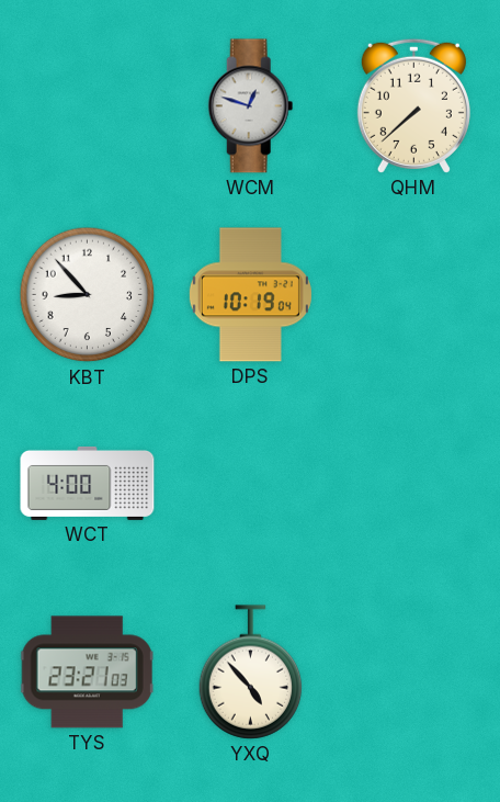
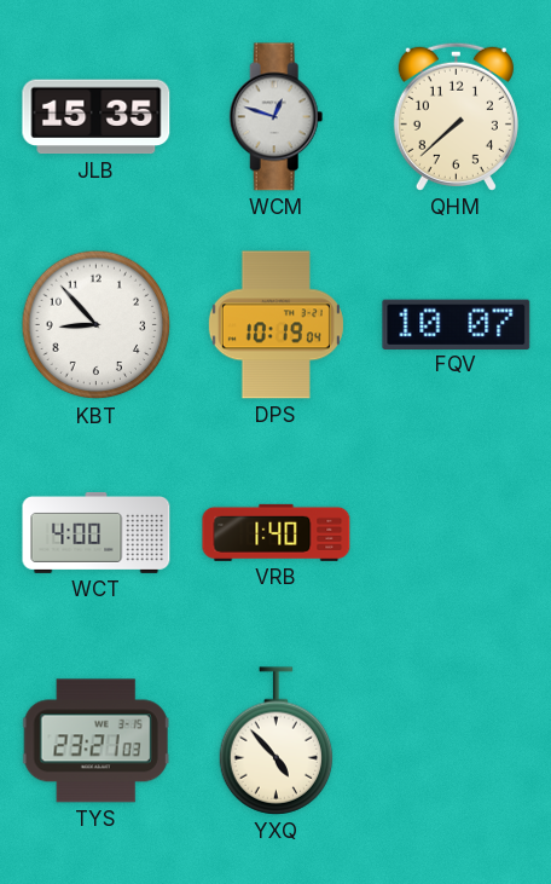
JLB: none -> 15:35 (97, 117)
FQV: none -> 10:07 (457, 324)
VRB: none -> 1:40 (277, 532)
